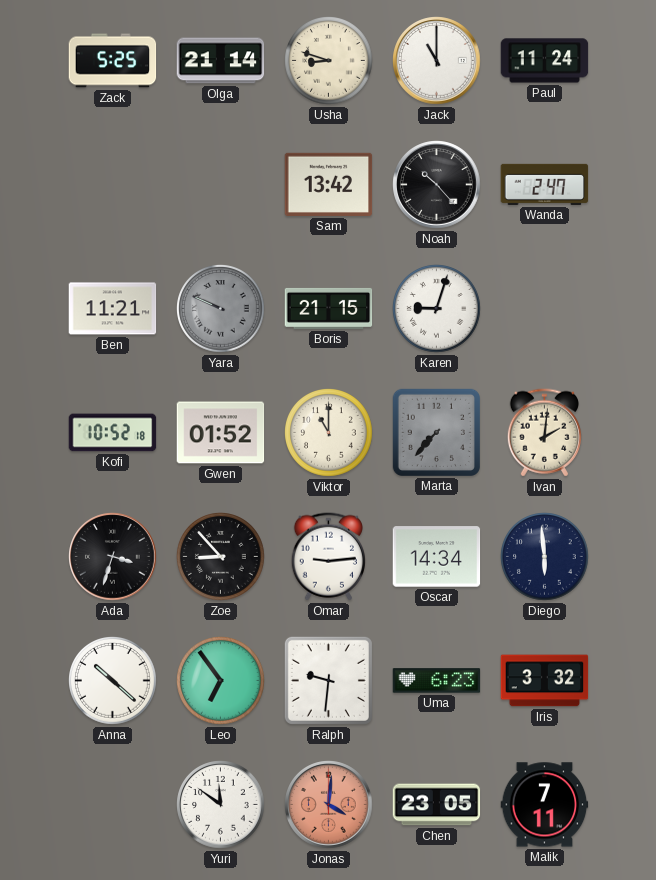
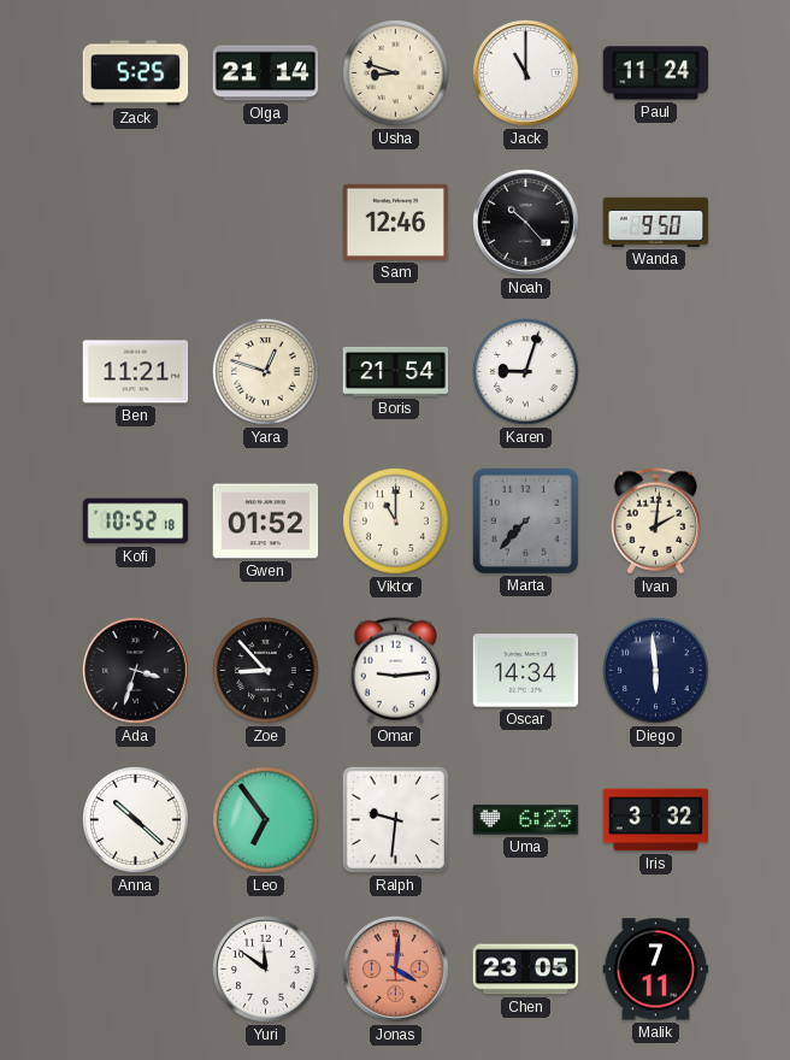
Sam: 13:42 -> 12:46 (396, 222)
Wanda: 2:47 -> 9:50 (656, 222)
Yara: 9:49 -> 12:48 (266, 372)
Yara dial: grey -> cream (266, 372)
Boris: 21:15 -> 21:54 (396, 371)
